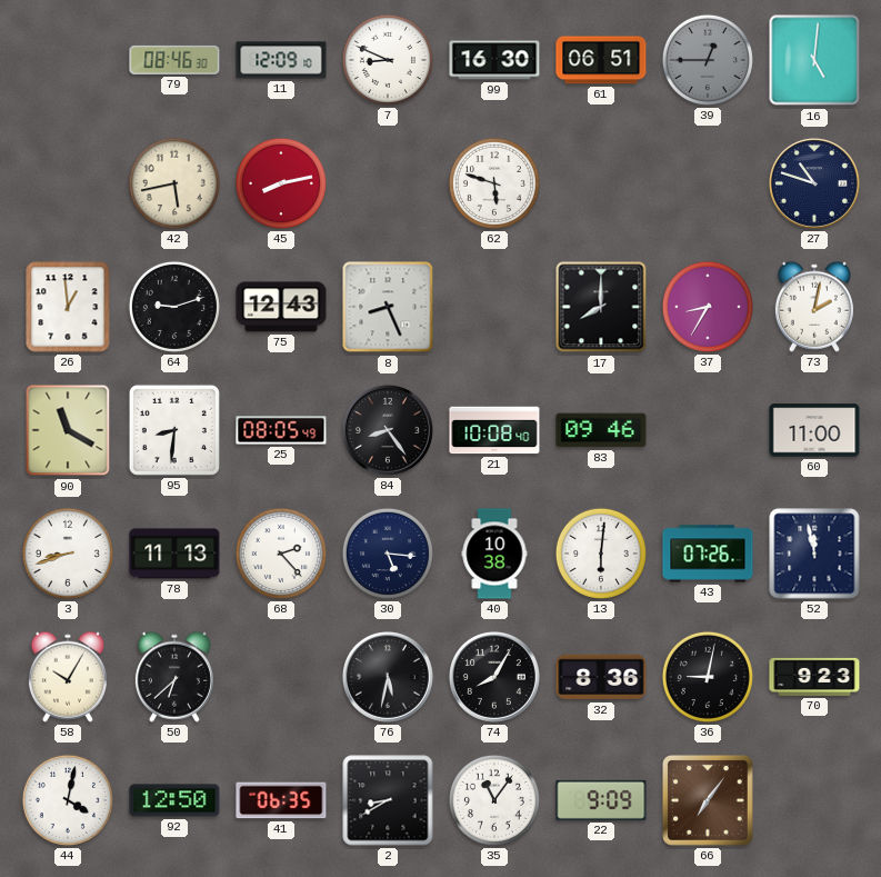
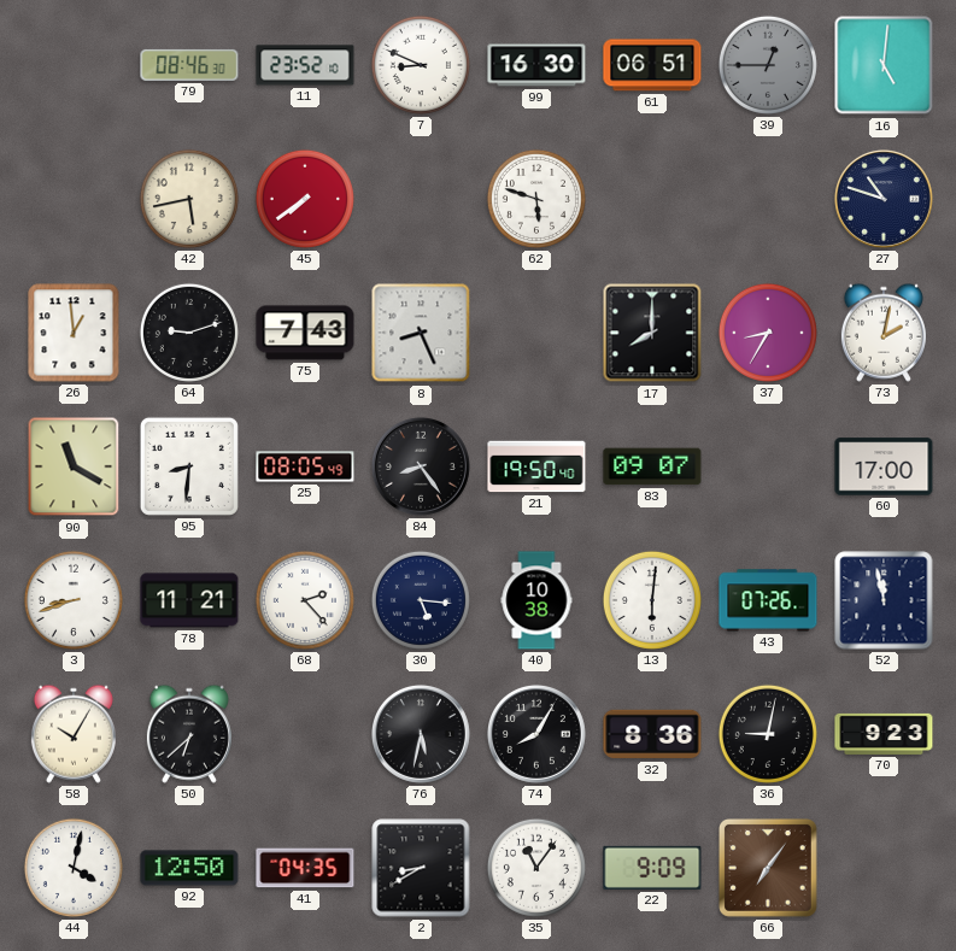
11: 12:09 -> 23:52 (305, 65)
45: 8:13 -> 7:39 (305, 199)
75: 12:43 -> 7:43 (305, 333)
21: 10:08 -> 19:50 (536, 466)
83: 09:46 -> 09:07 (652, 466)
60: 11:00 -> 17:00 (884, 466)
78: 11:13 -> 11:21 (189, 600)
41: 06:35 -> 04:35 (305, 868)
